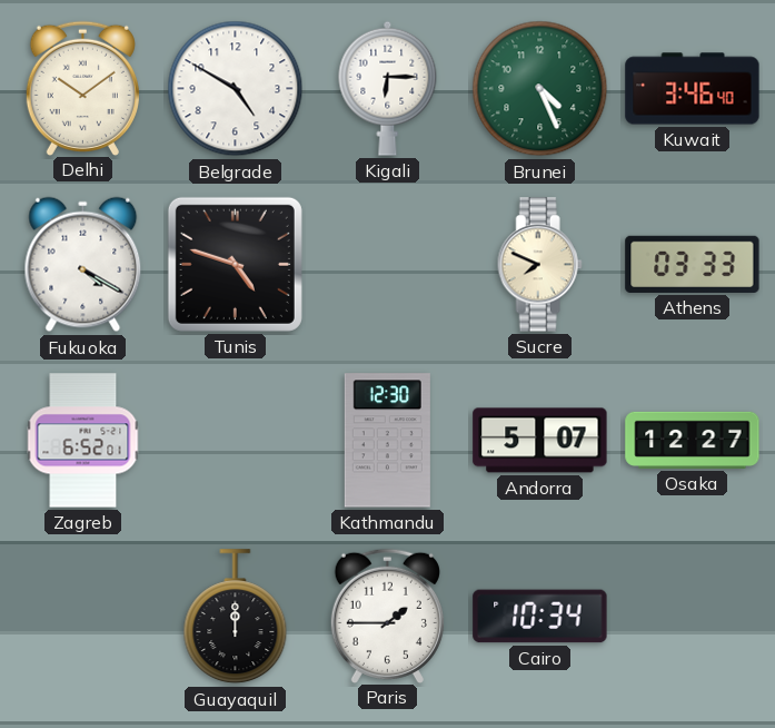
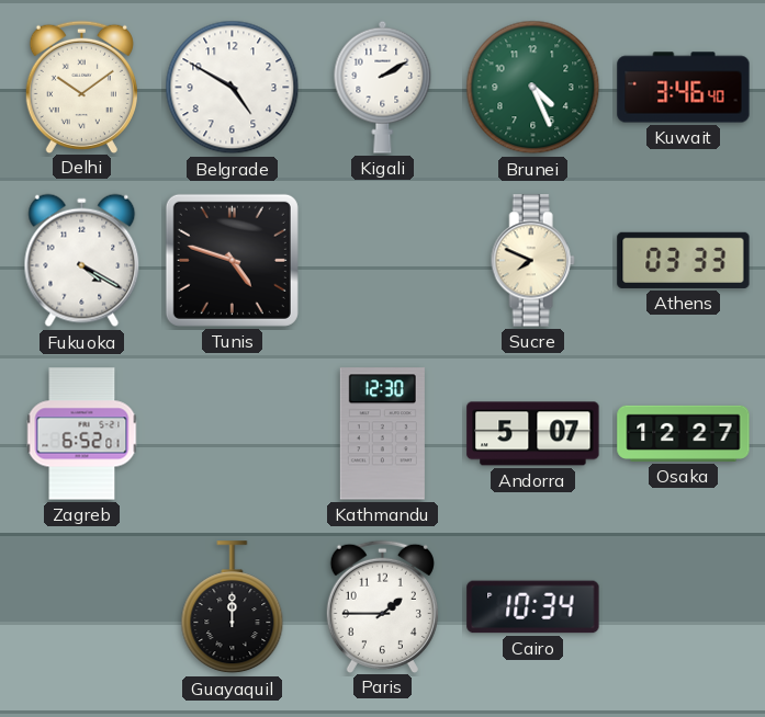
Kigali: 6:15 -> 2:10 (383, 87)
